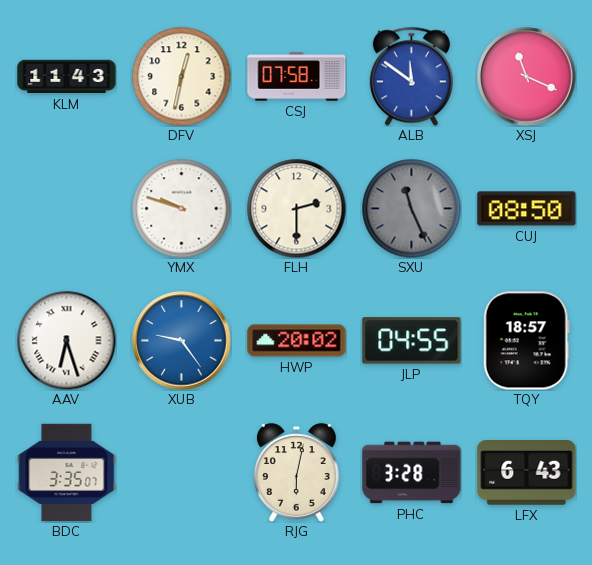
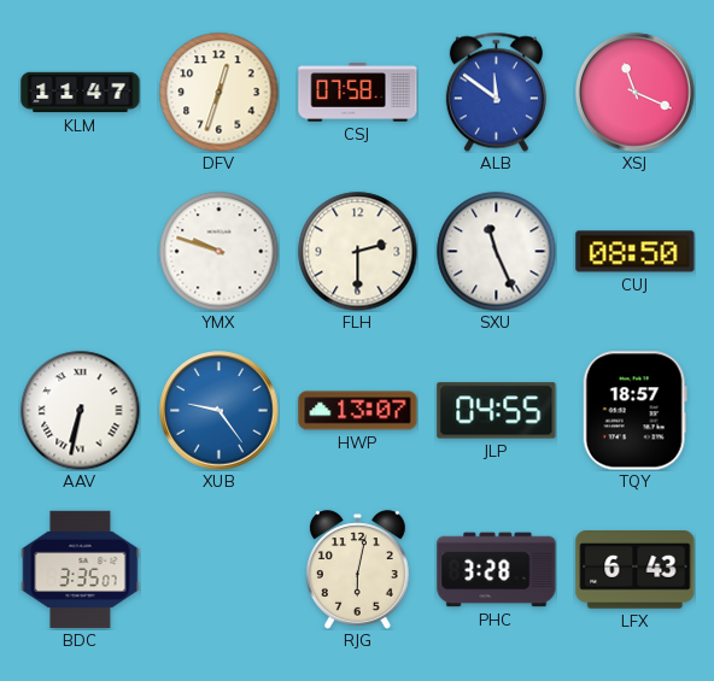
KLM: 11:43 -> 11:47 (81, 93)
DFV: 12:32 -> 12:33 (220, 93)
SXU dial: grey -> white (497, 252)
AAV: 6:27 -> 6:32 (81, 411)
HWP: 20:02 -> 13:07 (358, 411)
